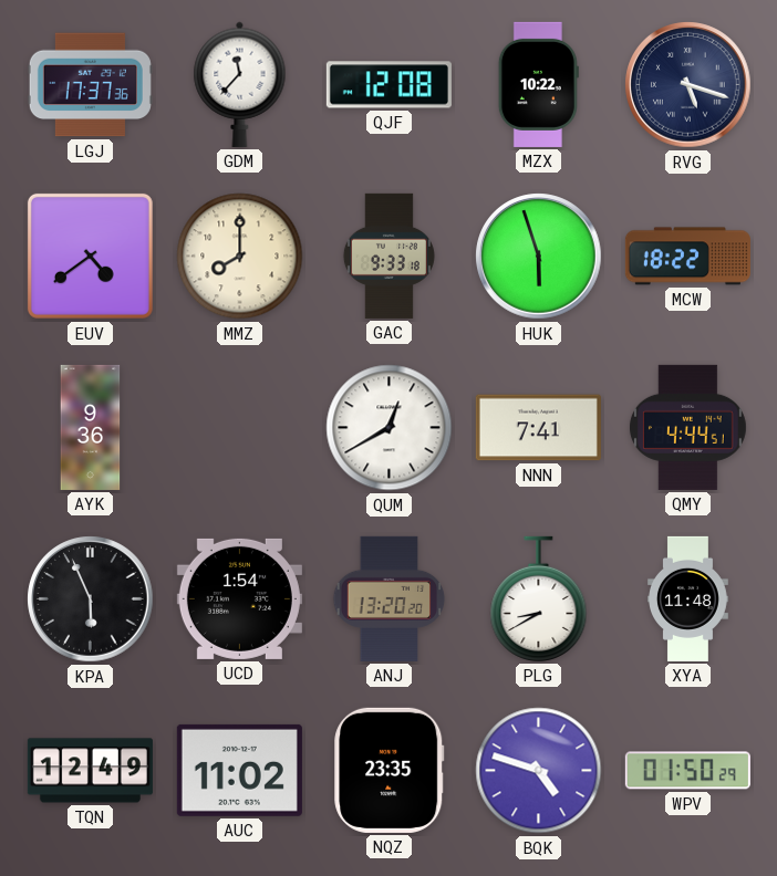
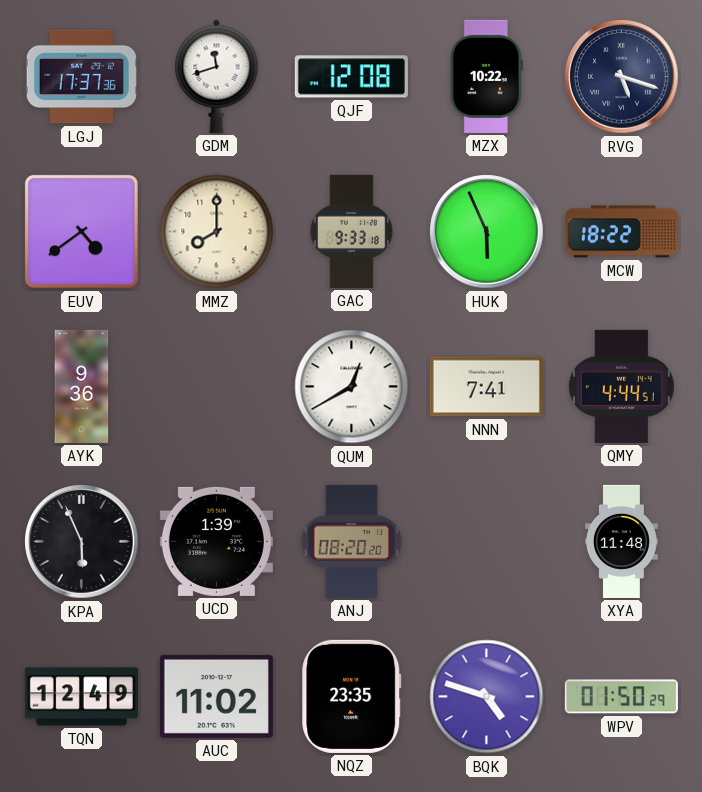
GDM: 11:37 -> 11:42 (217, 76)
HUK: 5:57 -> 5:56 (487, 232)
UCD: 1:54 -> 1:39 (216, 541)
ANJ: 13:20 -> 08:20 (352, 541)
PLG: 8:40 -> none (539, 598)
